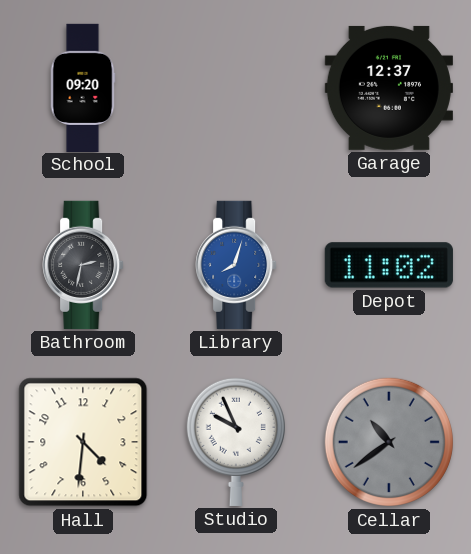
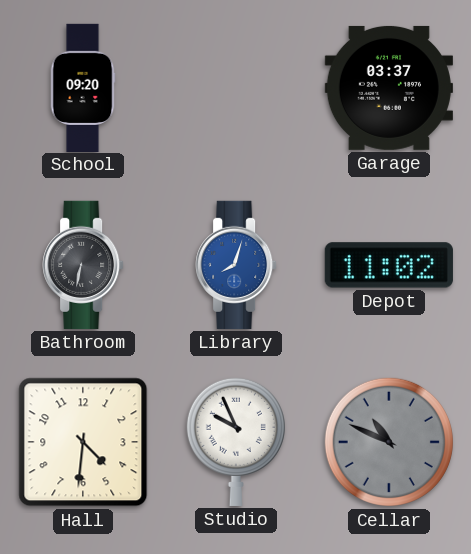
Garage: 12:37 -> 03:37 (389, 88)
Bathroom: 2:32 -> 6:32 (83, 265)
Cellar: 10:39 -> 10:49 (389, 442)
